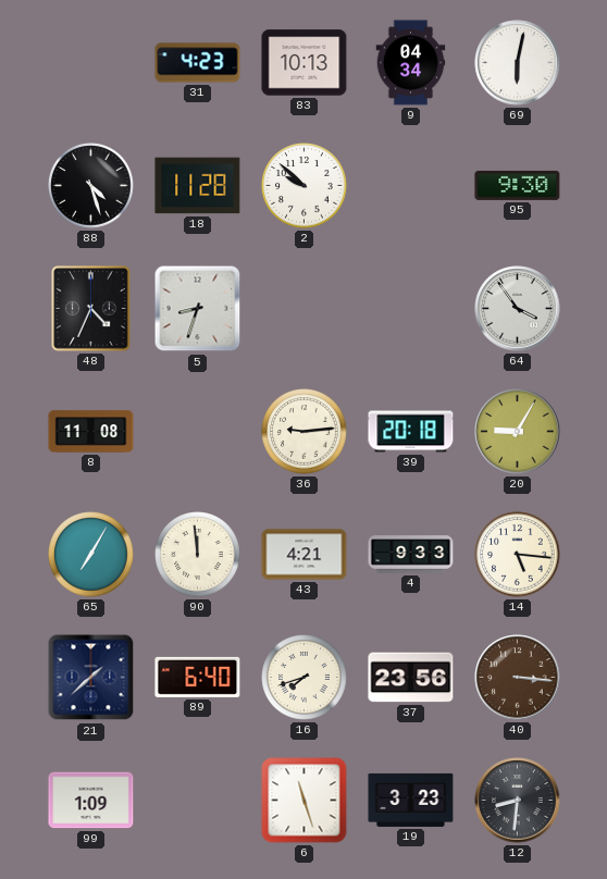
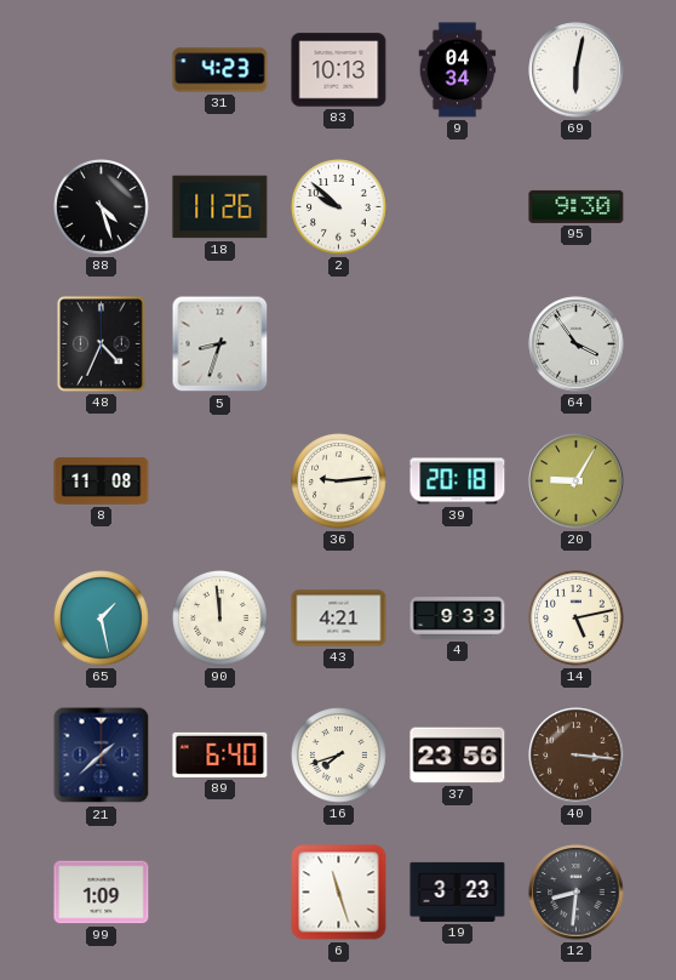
18: 11:28 -> 11:26 (220, 207)
65: 7:05 -> 1:28 (102, 619)
14: 5:16 -> 5:13 (577, 619)
